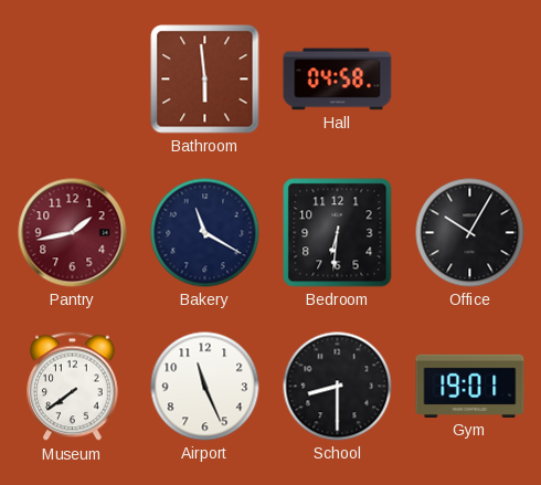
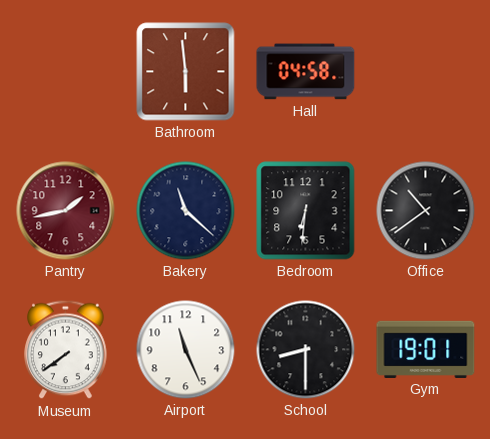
Bakery: 11:20 -> 11:22 (186, 211)
Office: 10:05 -> 10:39 (426, 211)
